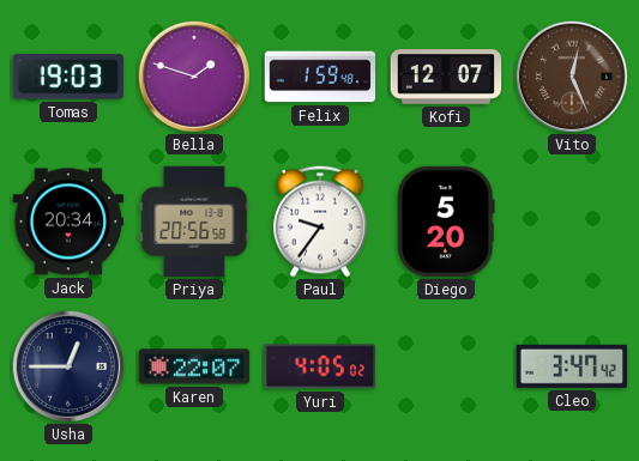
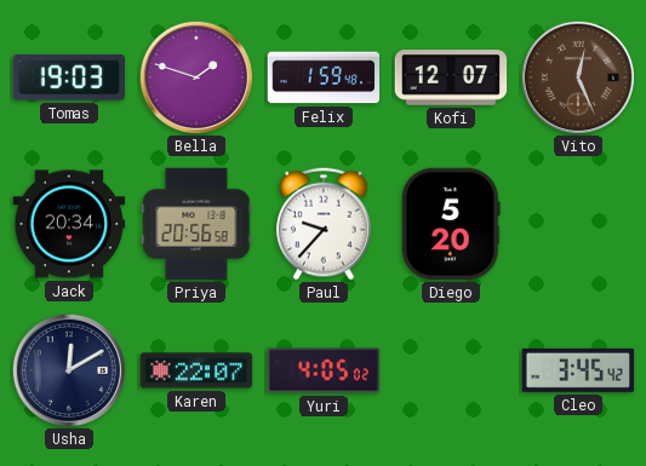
Paul: 9:36 -> 9:37 (324, 224)
Usha: 12:45 -> 12:10 (69, 370)
Cleo: 3:47 -> 3:45 (577, 370)
